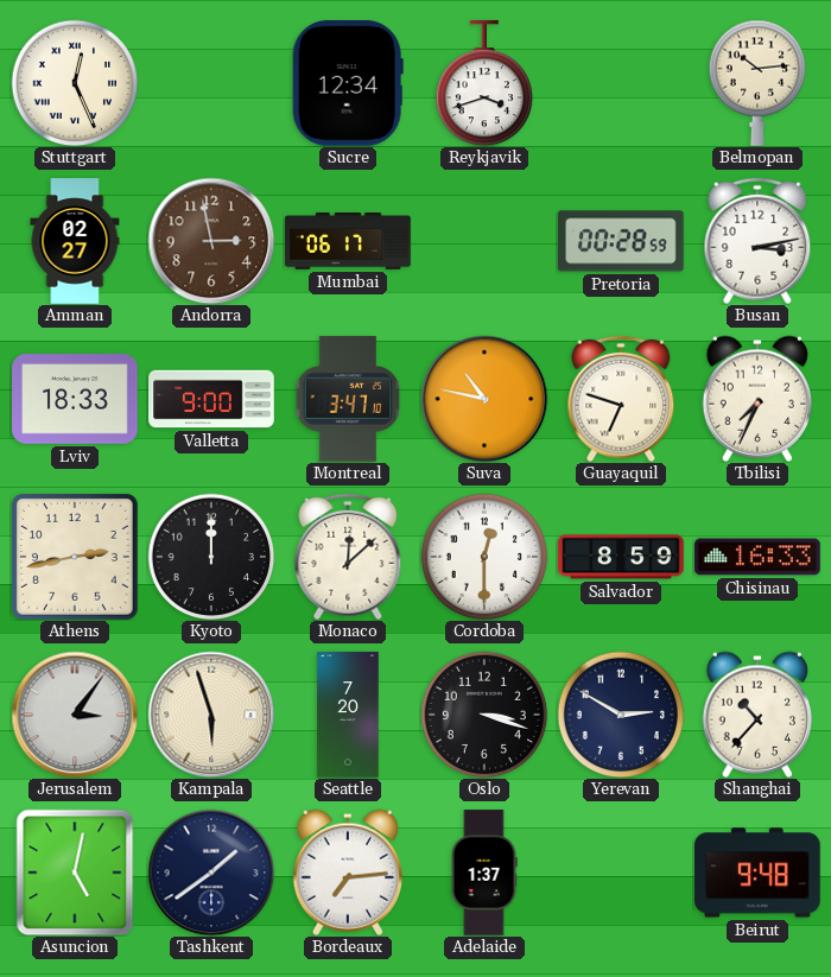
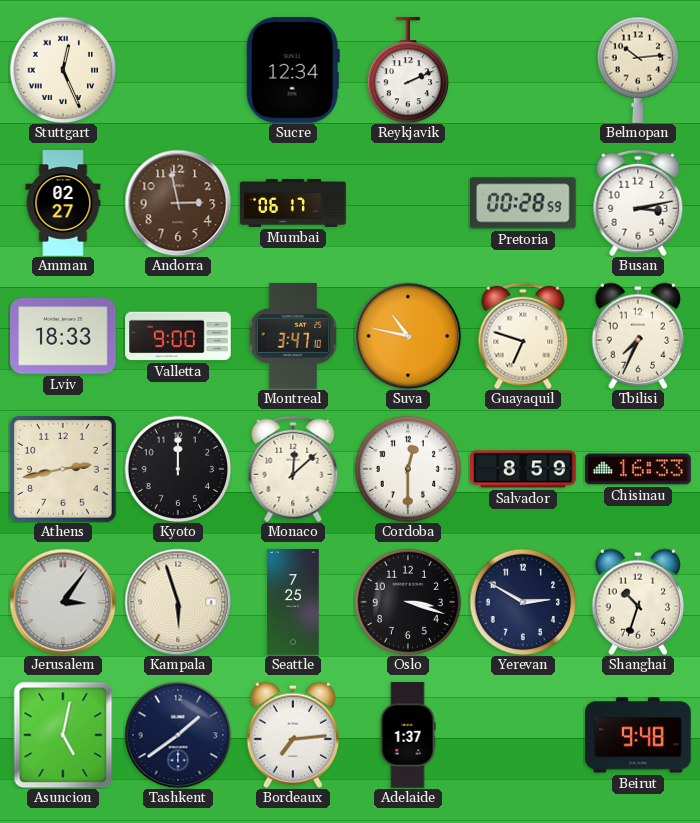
Reykjavik: 3:42 -> 2:11 (407, 70)
Seattle: 7:20 -> 7:25 (293, 602)
Shanghai: 10:37 -> 10:33 (637, 602)
